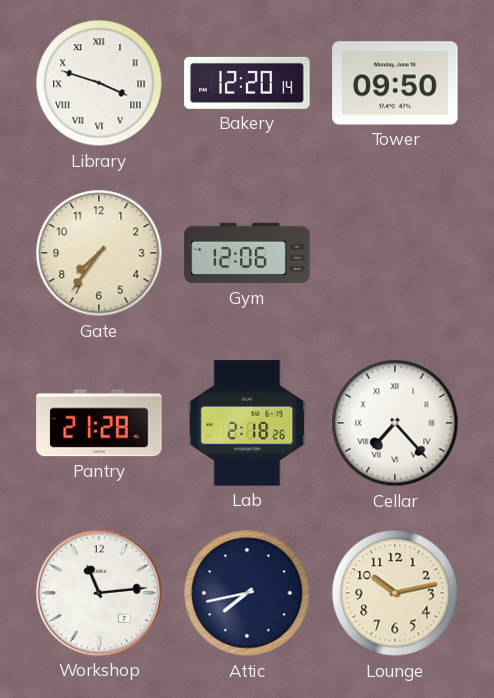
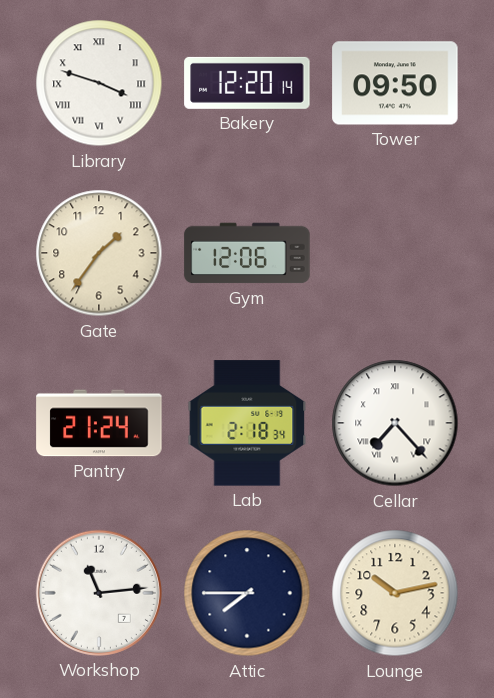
Gate: 7:36 -> 1:36 (99, 253)
Pantry: 21:28 -> 21:24 (99, 423)
Lab: 2:18:26 -> 2:18:34 (247, 423)
Attic: 7:43 -> 7:45 (247, 593)
